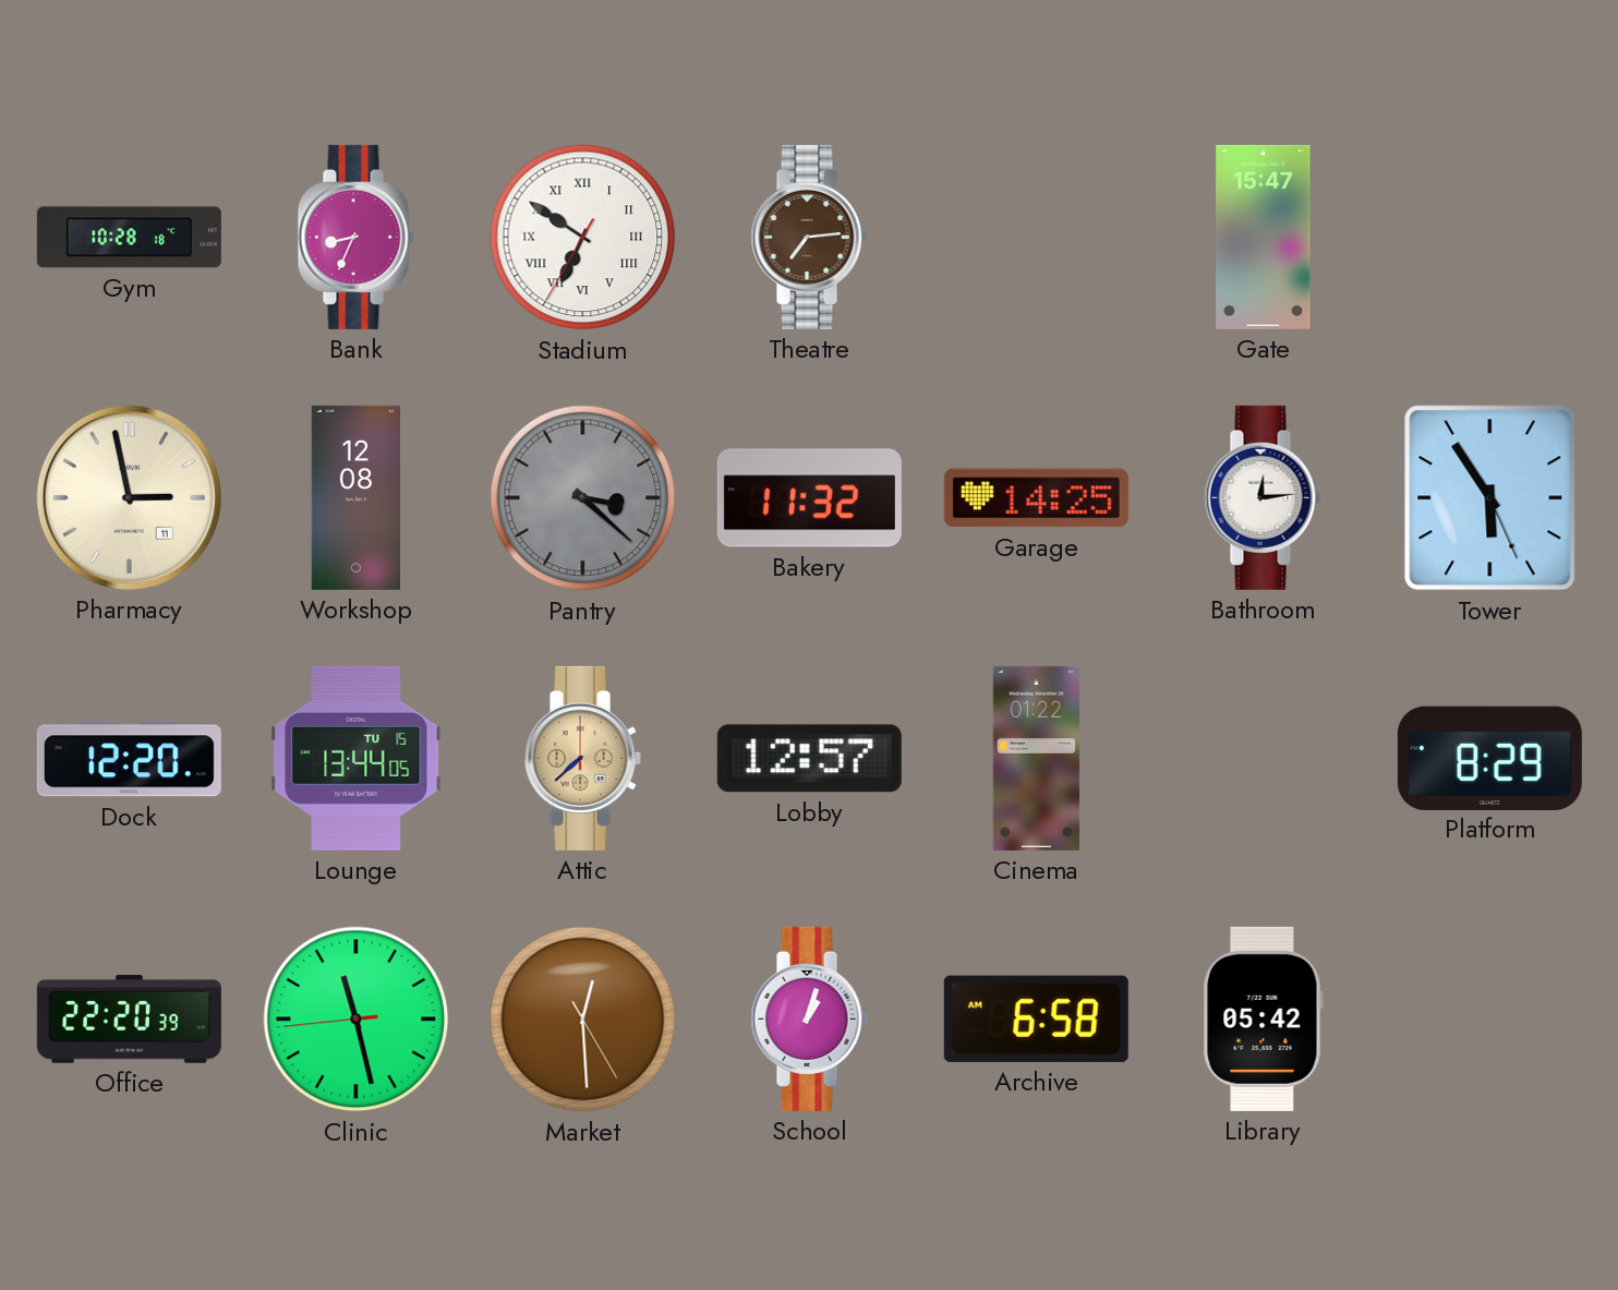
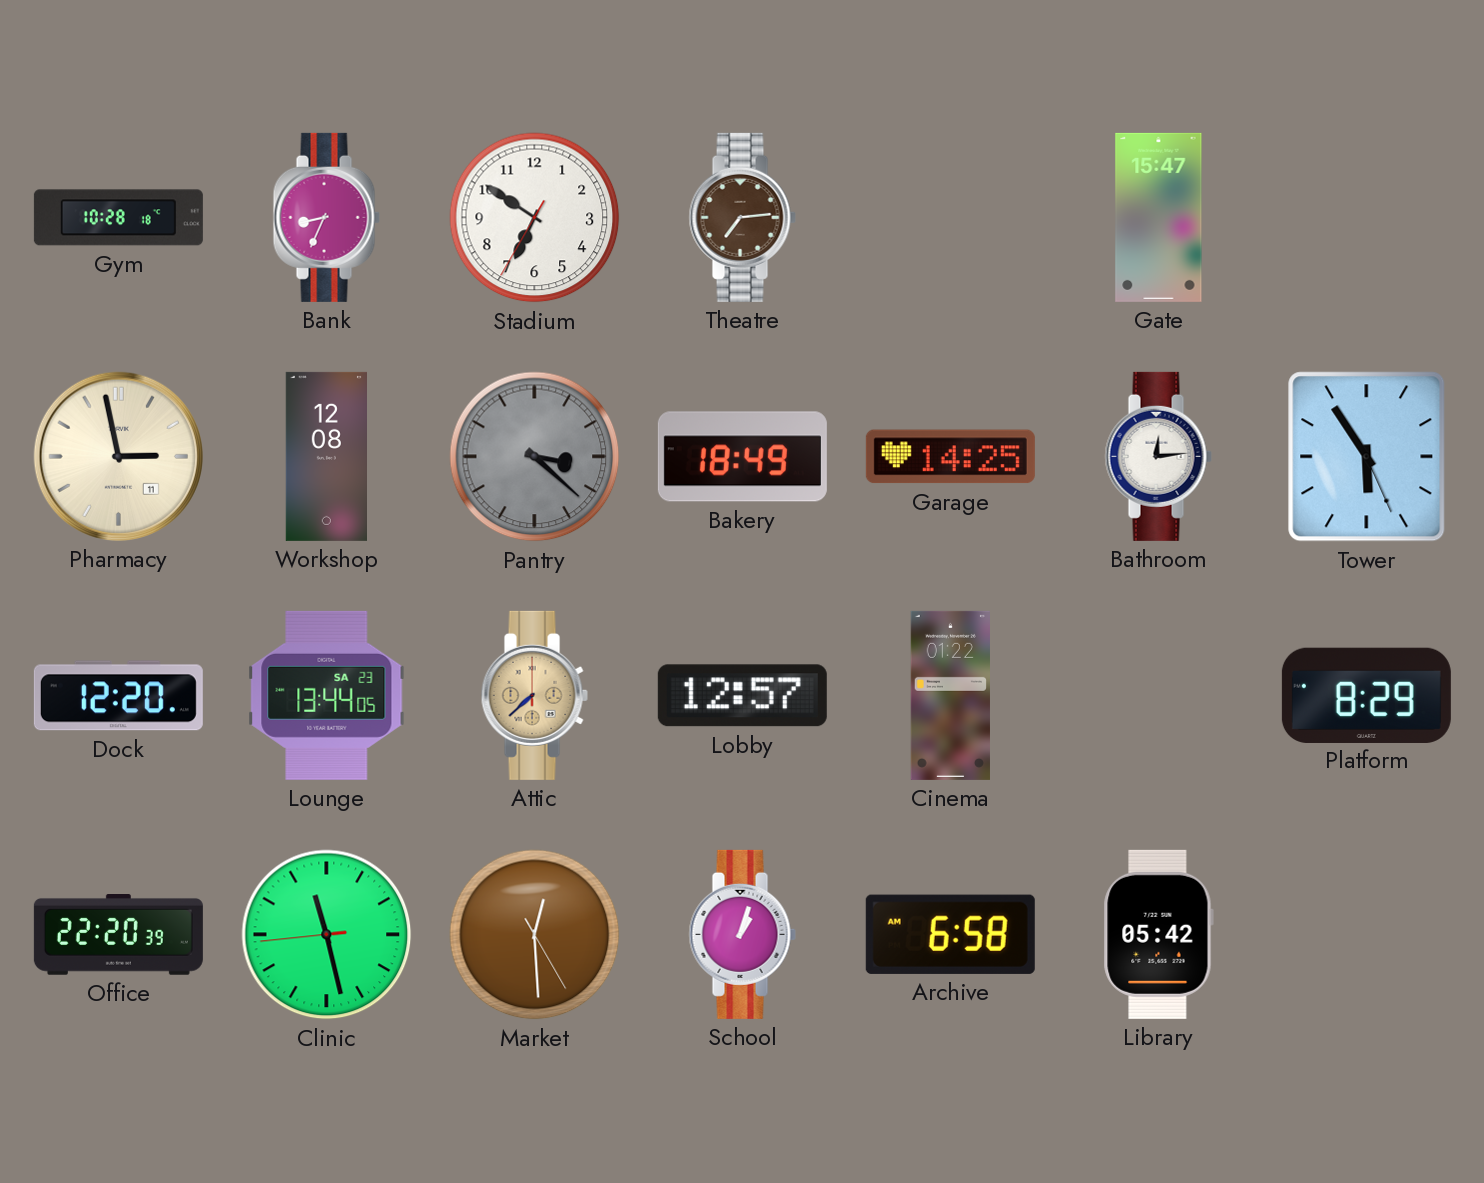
Stadium numerals: Roman -> Arabic (535, 218)
Bakery: 11:32 -> 18:49 (742, 457)
Lounge date: TU 15 -> SA 23 (327, 695)
